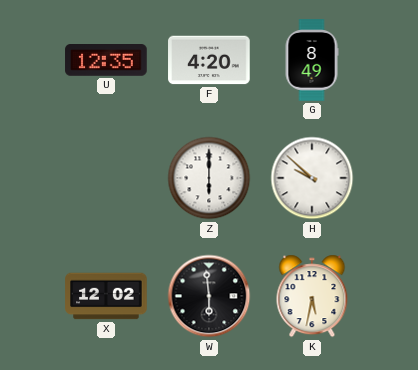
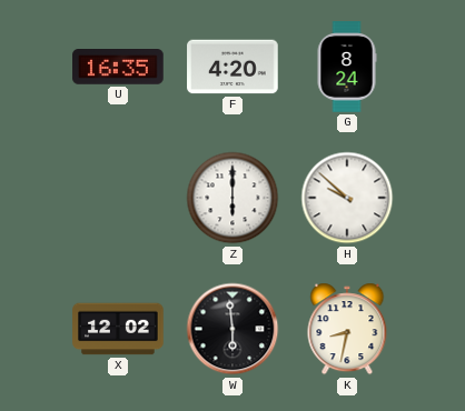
U: 12:35 -> 16:35 (118, 68)
G: 8:49 -> 8:24 (347, 67)
K: 5:32 -> 8:32 (347, 329)
